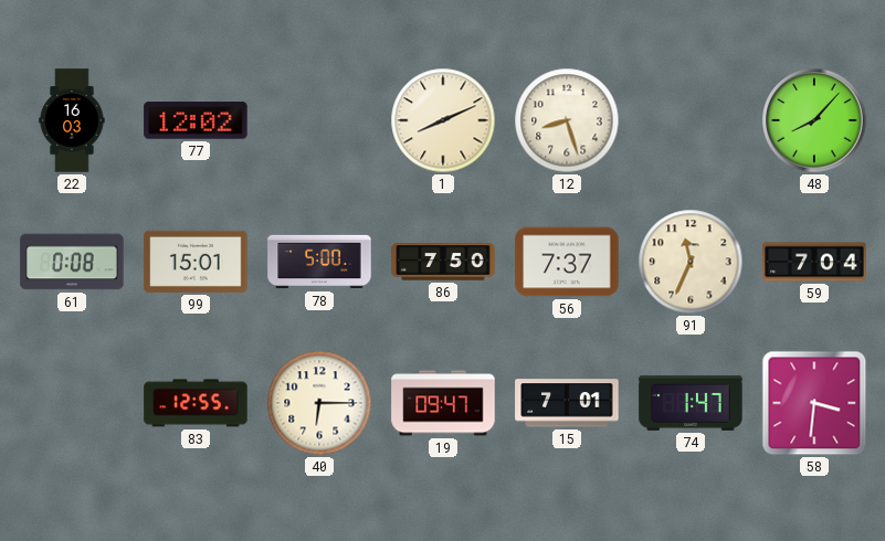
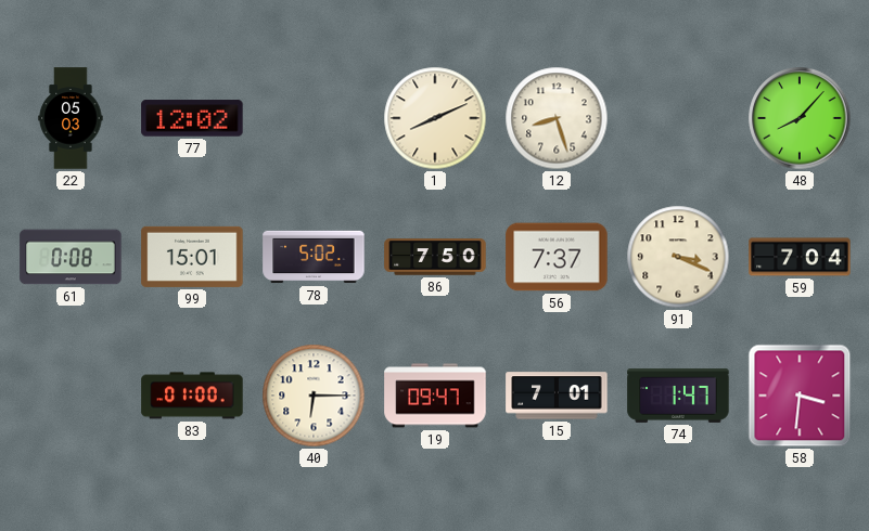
22: 16:03 -> 05:03 (71, 118)
78: 5:00 -> 5:02 (314, 257)
91: 11:34 -> 3:19 (678, 257)
83: 12:55 -> 01:00 (192, 396)
